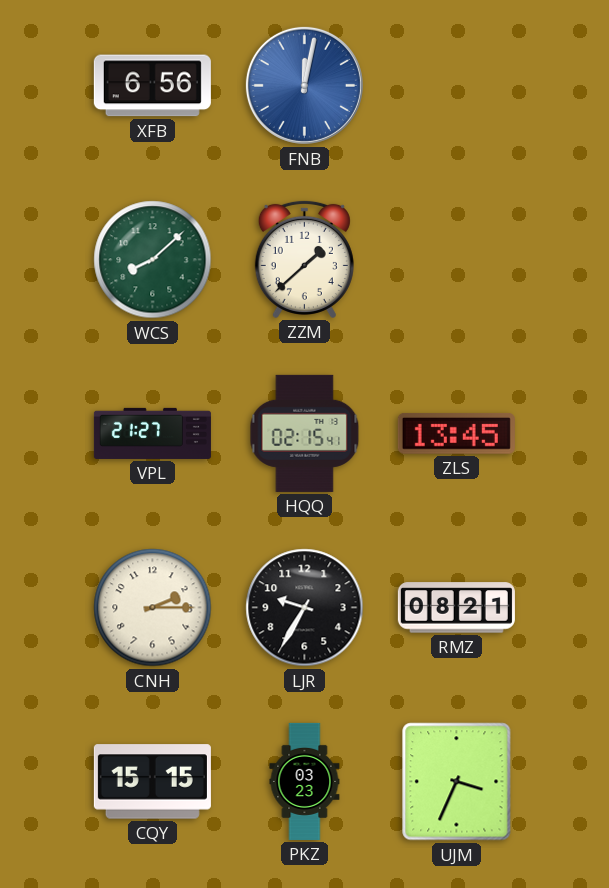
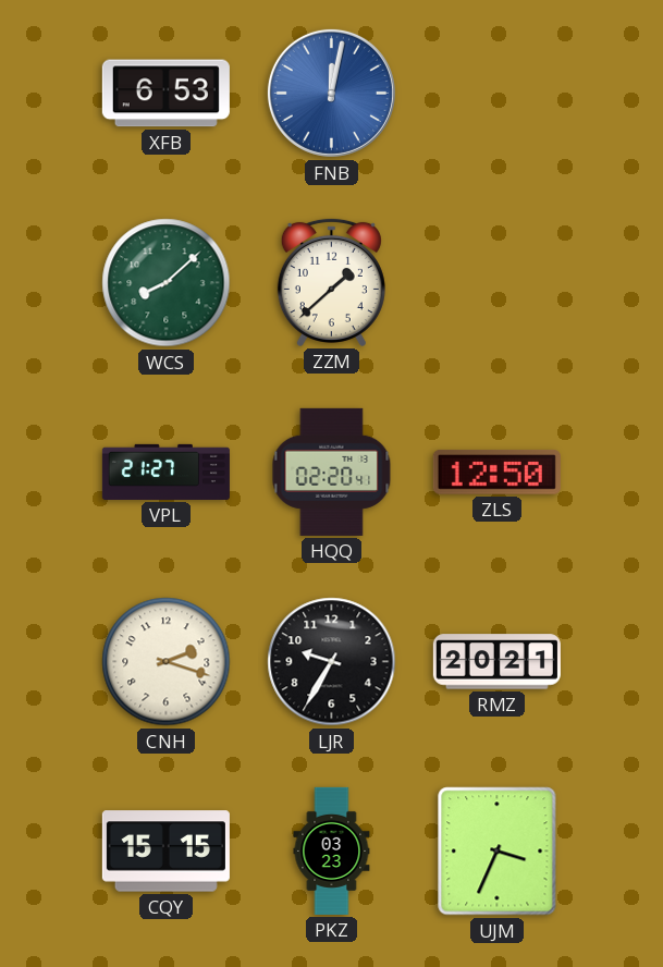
XFB: 6:56 -> 6:53 (165, 94)
HQQ: 02:15 -> 02:20 (332, 472)
ZLS: 13:45 -> 12:50 (496, 473)
CNH: 2:15 -> 2:18 (167, 662)
RMZ: 08:21 -> 20:21 (496, 662)
